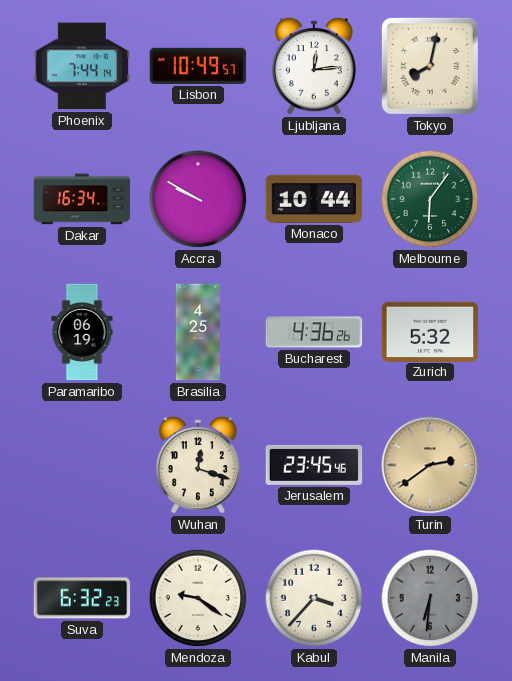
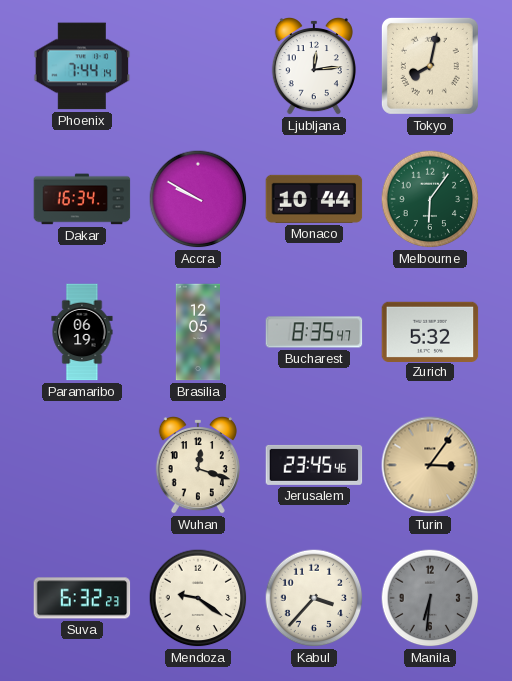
Lisbon: 10:49 -> none (198, 66)
Brasilia: 4:25 -> 12:05 (197, 332)
Bucharest: 4:36 -> 8:35 (314, 332)
Turin: 2:39 -> 3:06 (430, 465)
